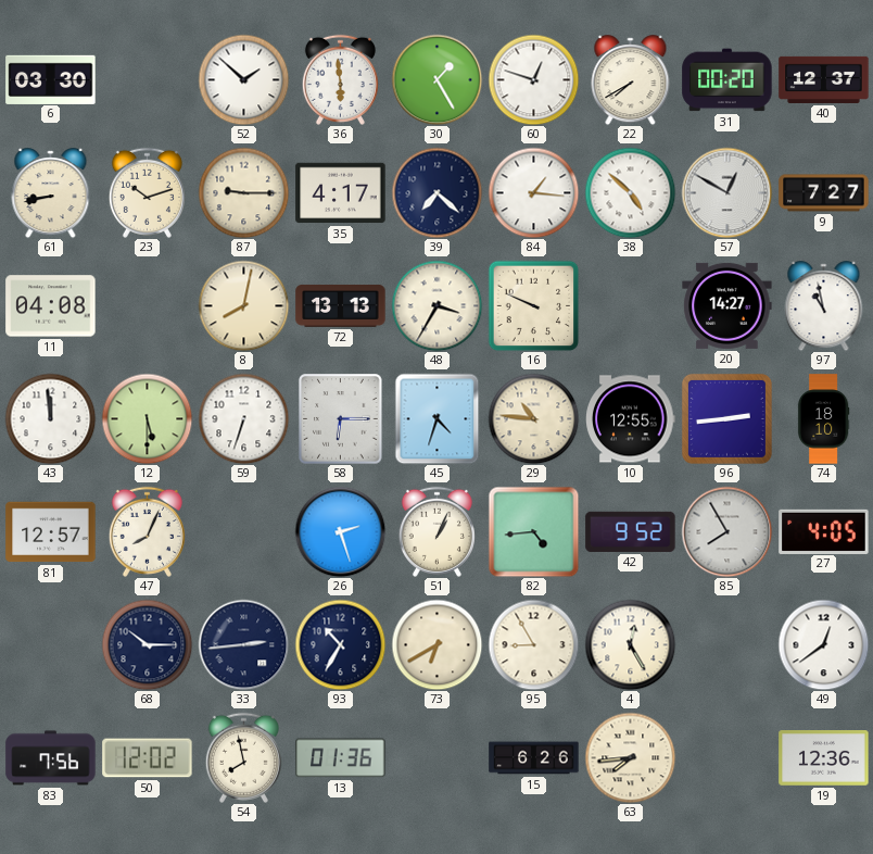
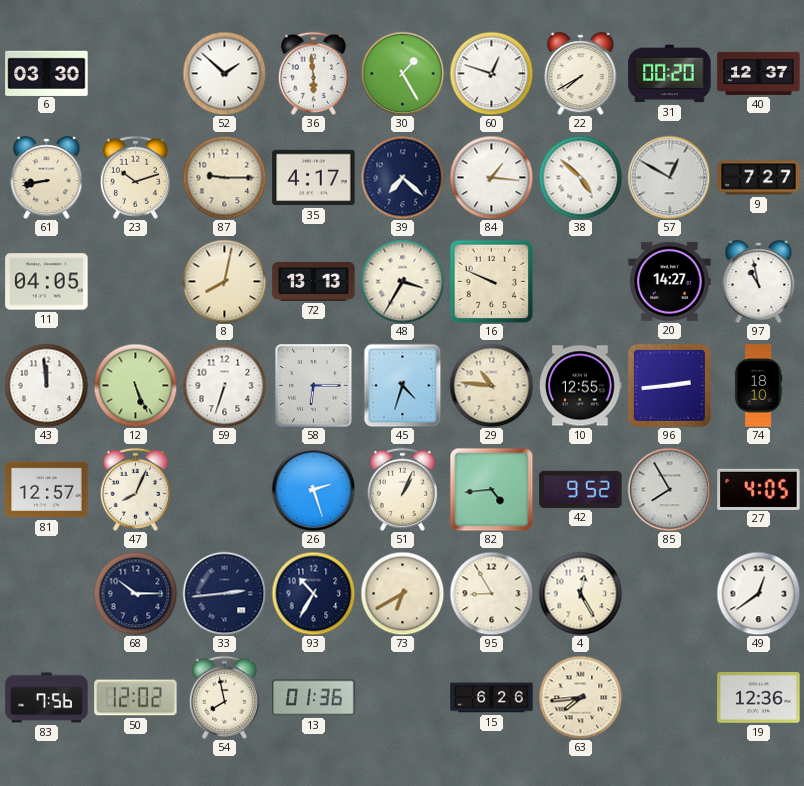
11: 04:08 -> 04:05 (47, 282)
12: 5:30 -> 5:26 (135, 385)
